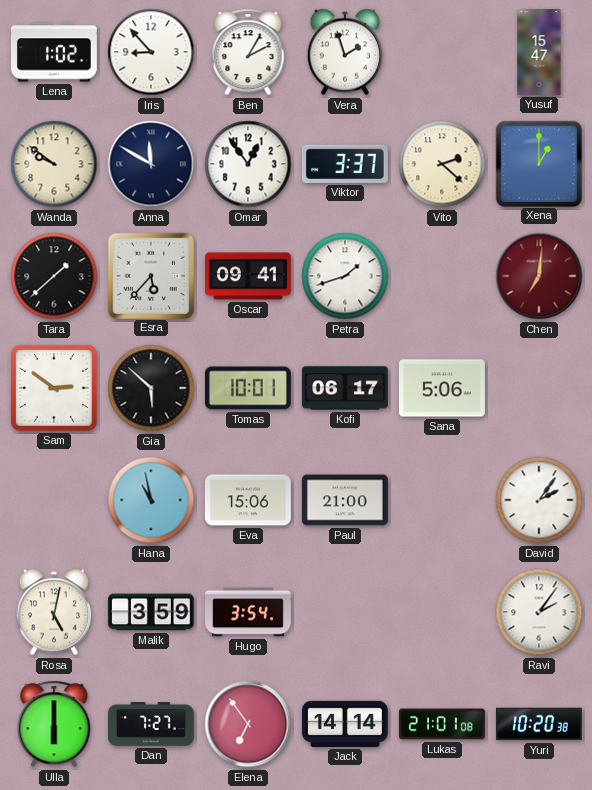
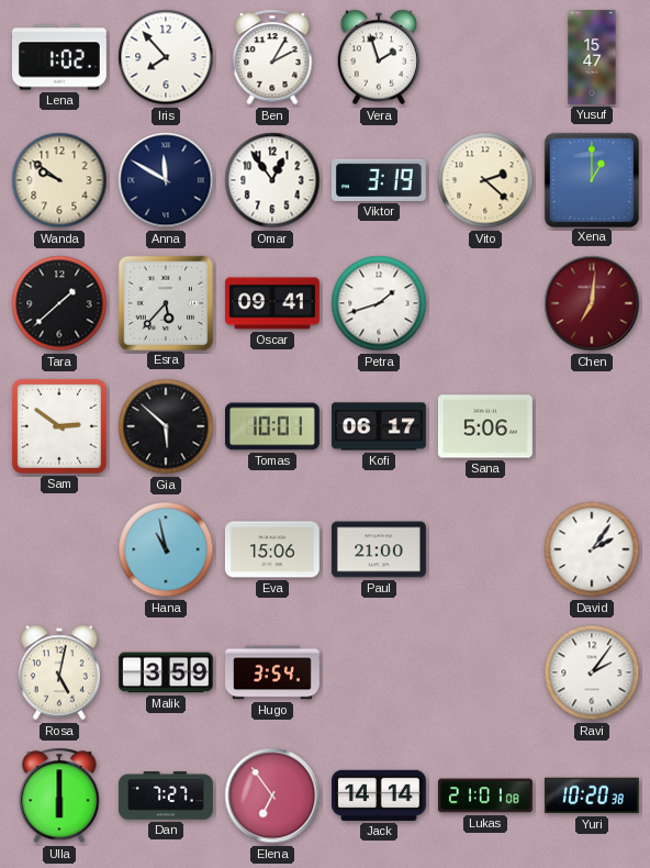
Iris: 8:53 -> 7:53 (166, 57)
Viktor: 3:37 -> 3:19 (379, 180)
